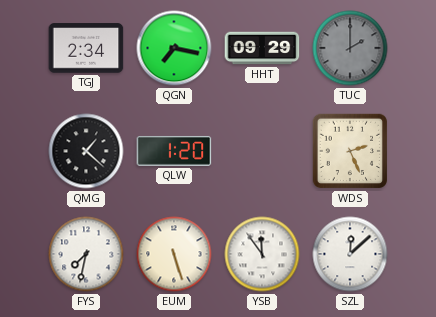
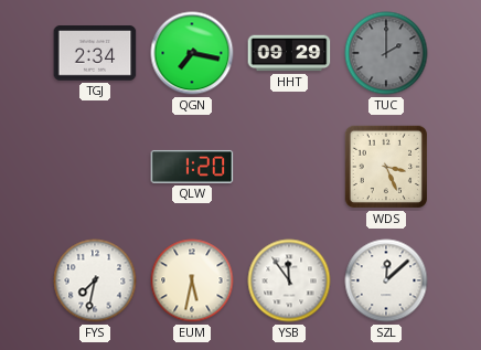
QMG: 1:22 -> none (86, 151)
WDS: 2:26 -> 3:26 (386, 167)
EUM: 5:27 -> 5:32 (192, 280)
